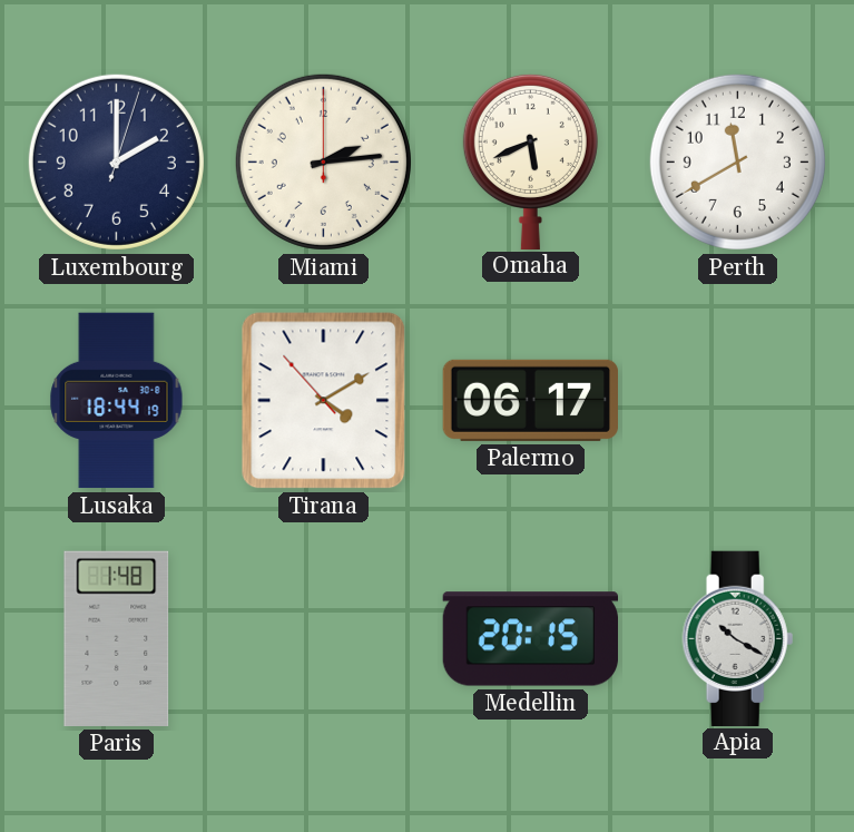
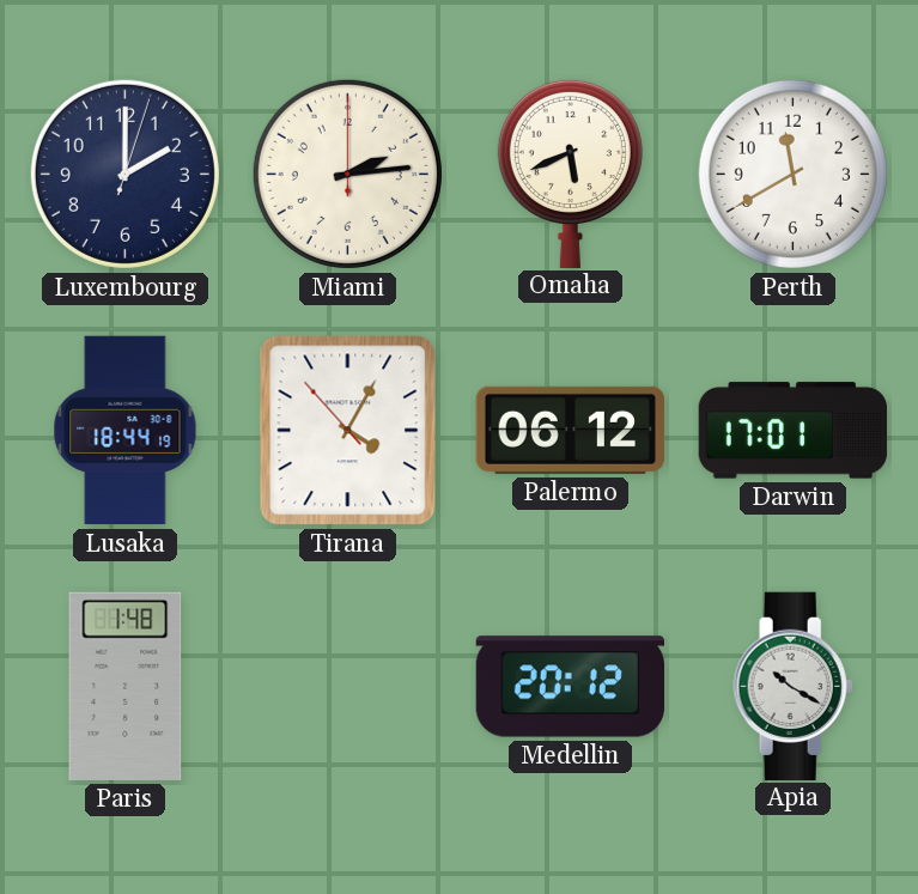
Tirana: 4:09 -> 4:04 (348, 431)
Palermo: 06:17 -> 06:12 (570, 430)
Darwin: none -> 17:01 (794, 431)
Medellin: 20:15 -> 20:12 (570, 687)
